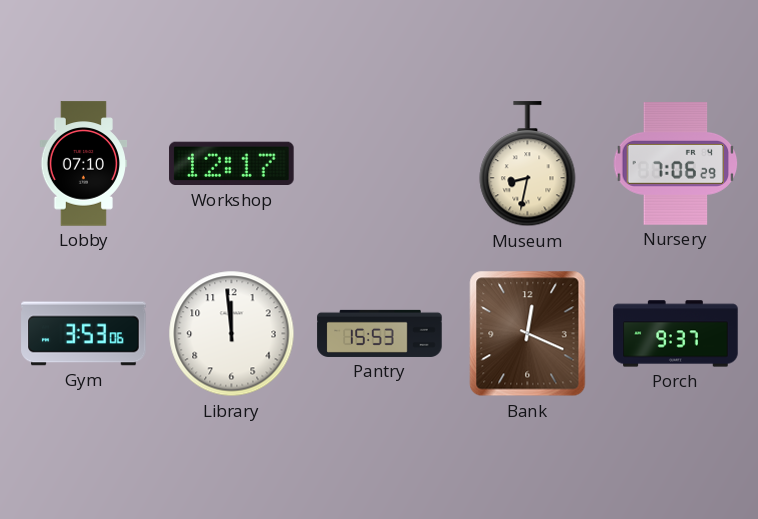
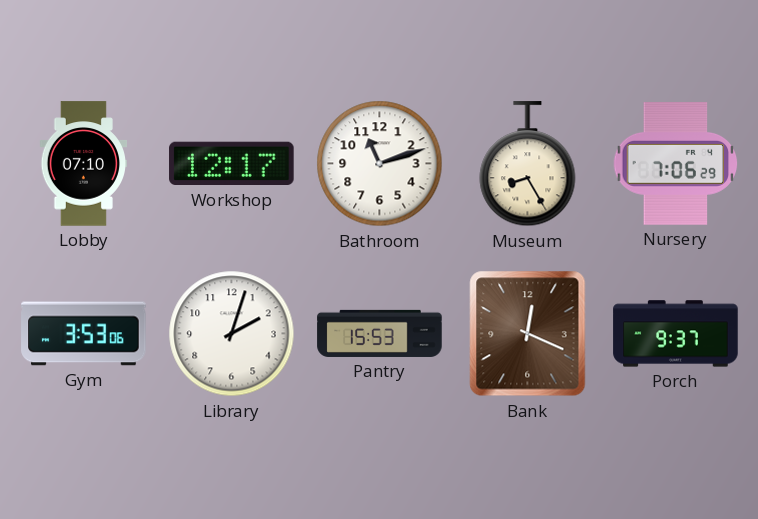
Bathroom: none -> 11:12 (380, 164)
Museum: 8:32 -> 8:25 (528, 164)
Library: 11:59 -> 2:03 (232, 334)
